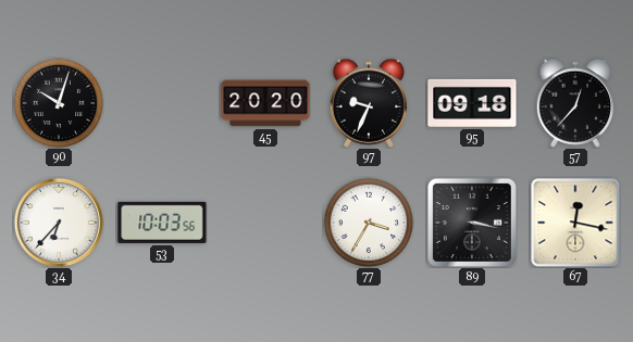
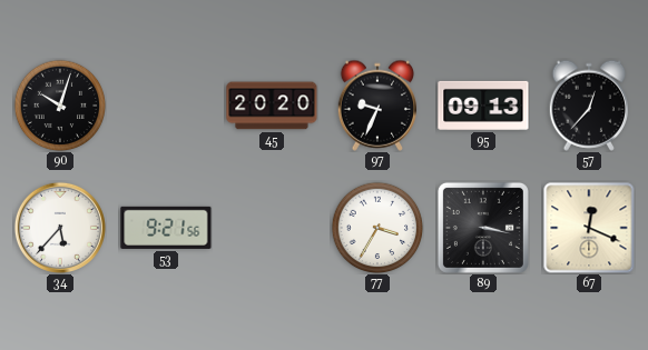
95: 09:18 -> 09:13 (483, 106)
34: 6:37 -> 5:37 (60, 228)
53: 10:03 -> 9:21 (166, 228)
67: 12:17 -> 12:19 (589, 228)
